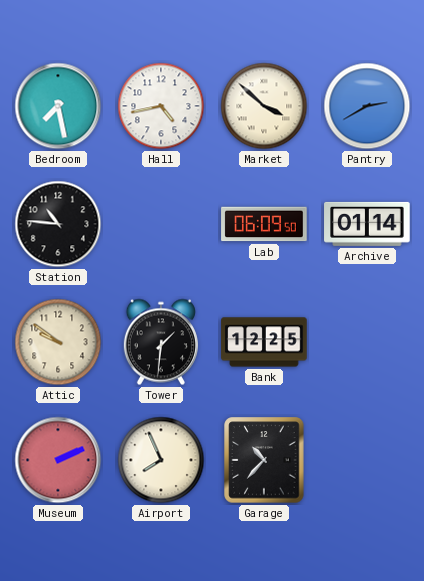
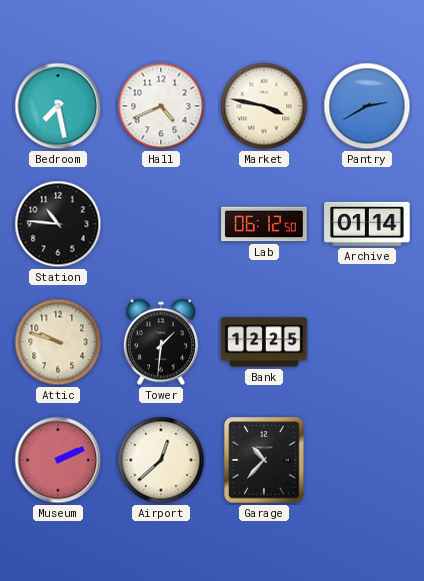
Hall: 4:43 -> 4:41 (161, 106)
Market: 3:52 -> 3:47 (264, 106)
Lab: 06:09 -> 06:12 (264, 224)
Attic: 9:51 -> 9:48 (58, 342)
Airport: 7:56 -> 12:38 (161, 460)
